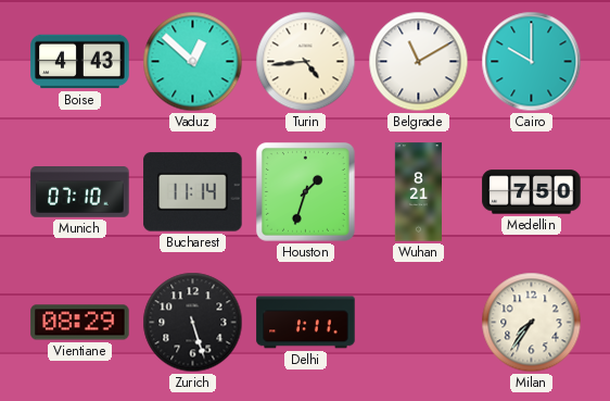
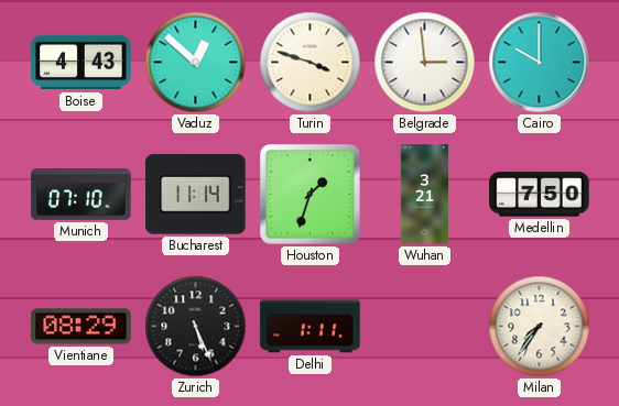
Turin: 4:44 -> 3:48 (311, 63)
Belgrade: 11:10 -> 2:59 (425, 63)
Wuhan: 8:21 -> 3:21 (424, 195)
Zurich: 5:27 -> 5:26 (196, 327)
